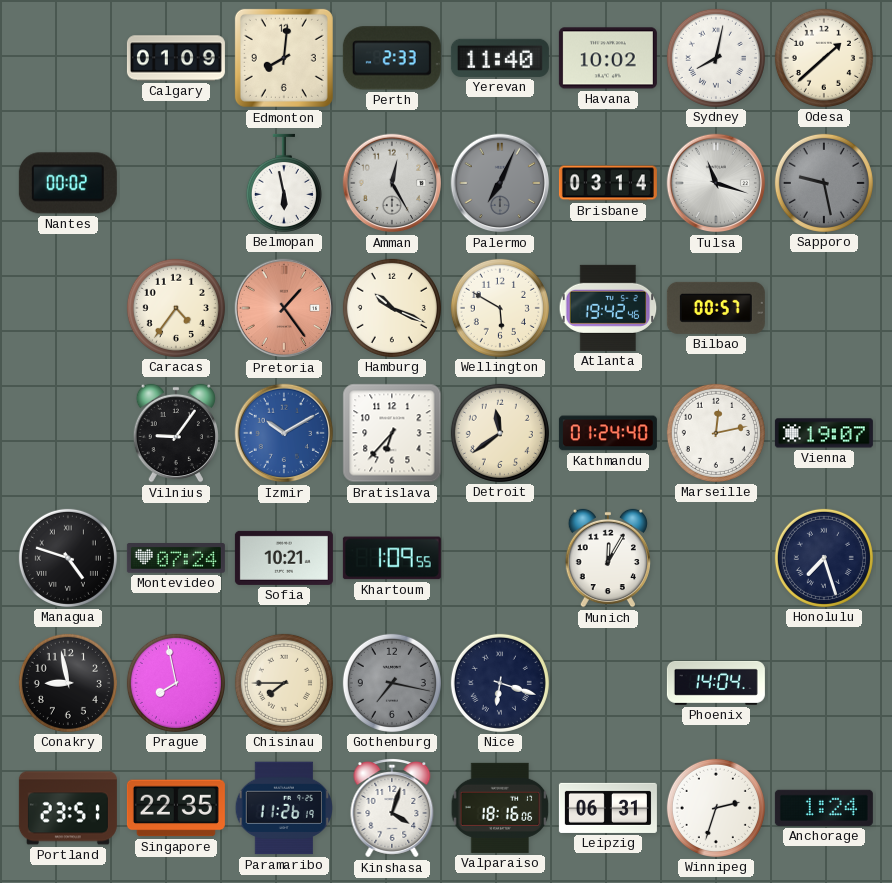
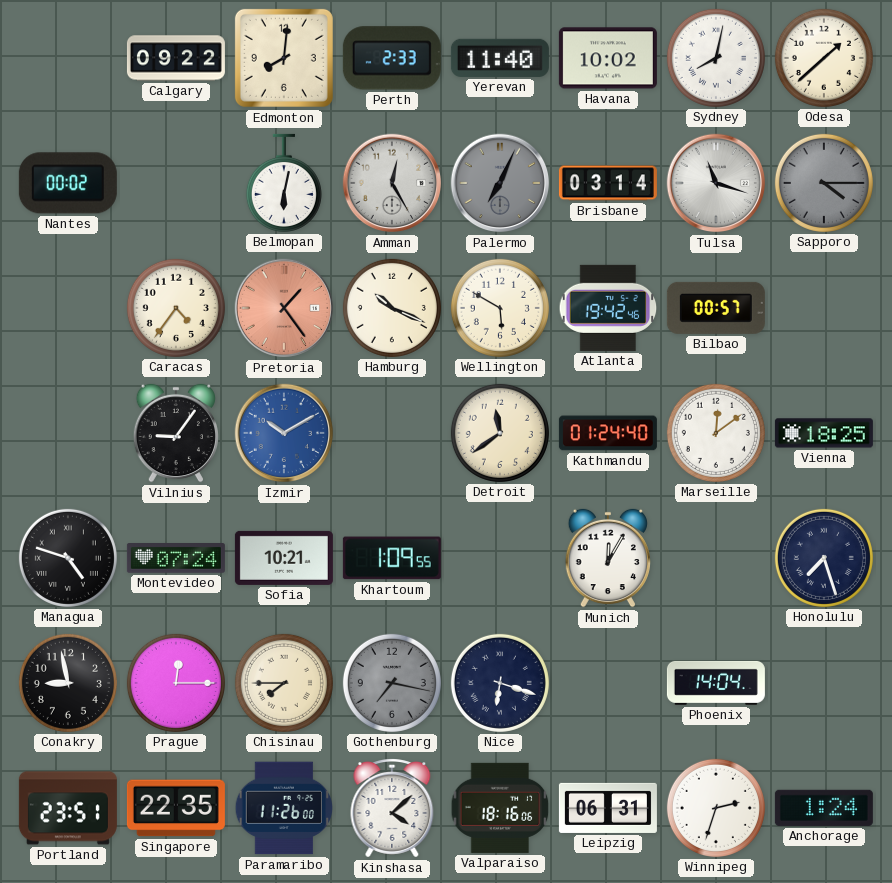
Calgary: 01:09 -> 09:22 (176, 58)
Belmopan: 5:58 -> 6:02 (284, 183)
Sapporo: 9:28 -> 4:15 (824, 183)
Bratislava: 6:37 -> none (392, 433)
Marseille: 12:13 -> 12:09 (716, 433)
Vienna: 19:07 -> 18:25 (824, 433)
Prague: 7:58 -> 12:15 (176, 683)
Paramaribo: 11:26:19 -> 11:26:00 (284, 808)
Kinshasa: 4:03 -> 4:08 (392, 808)
